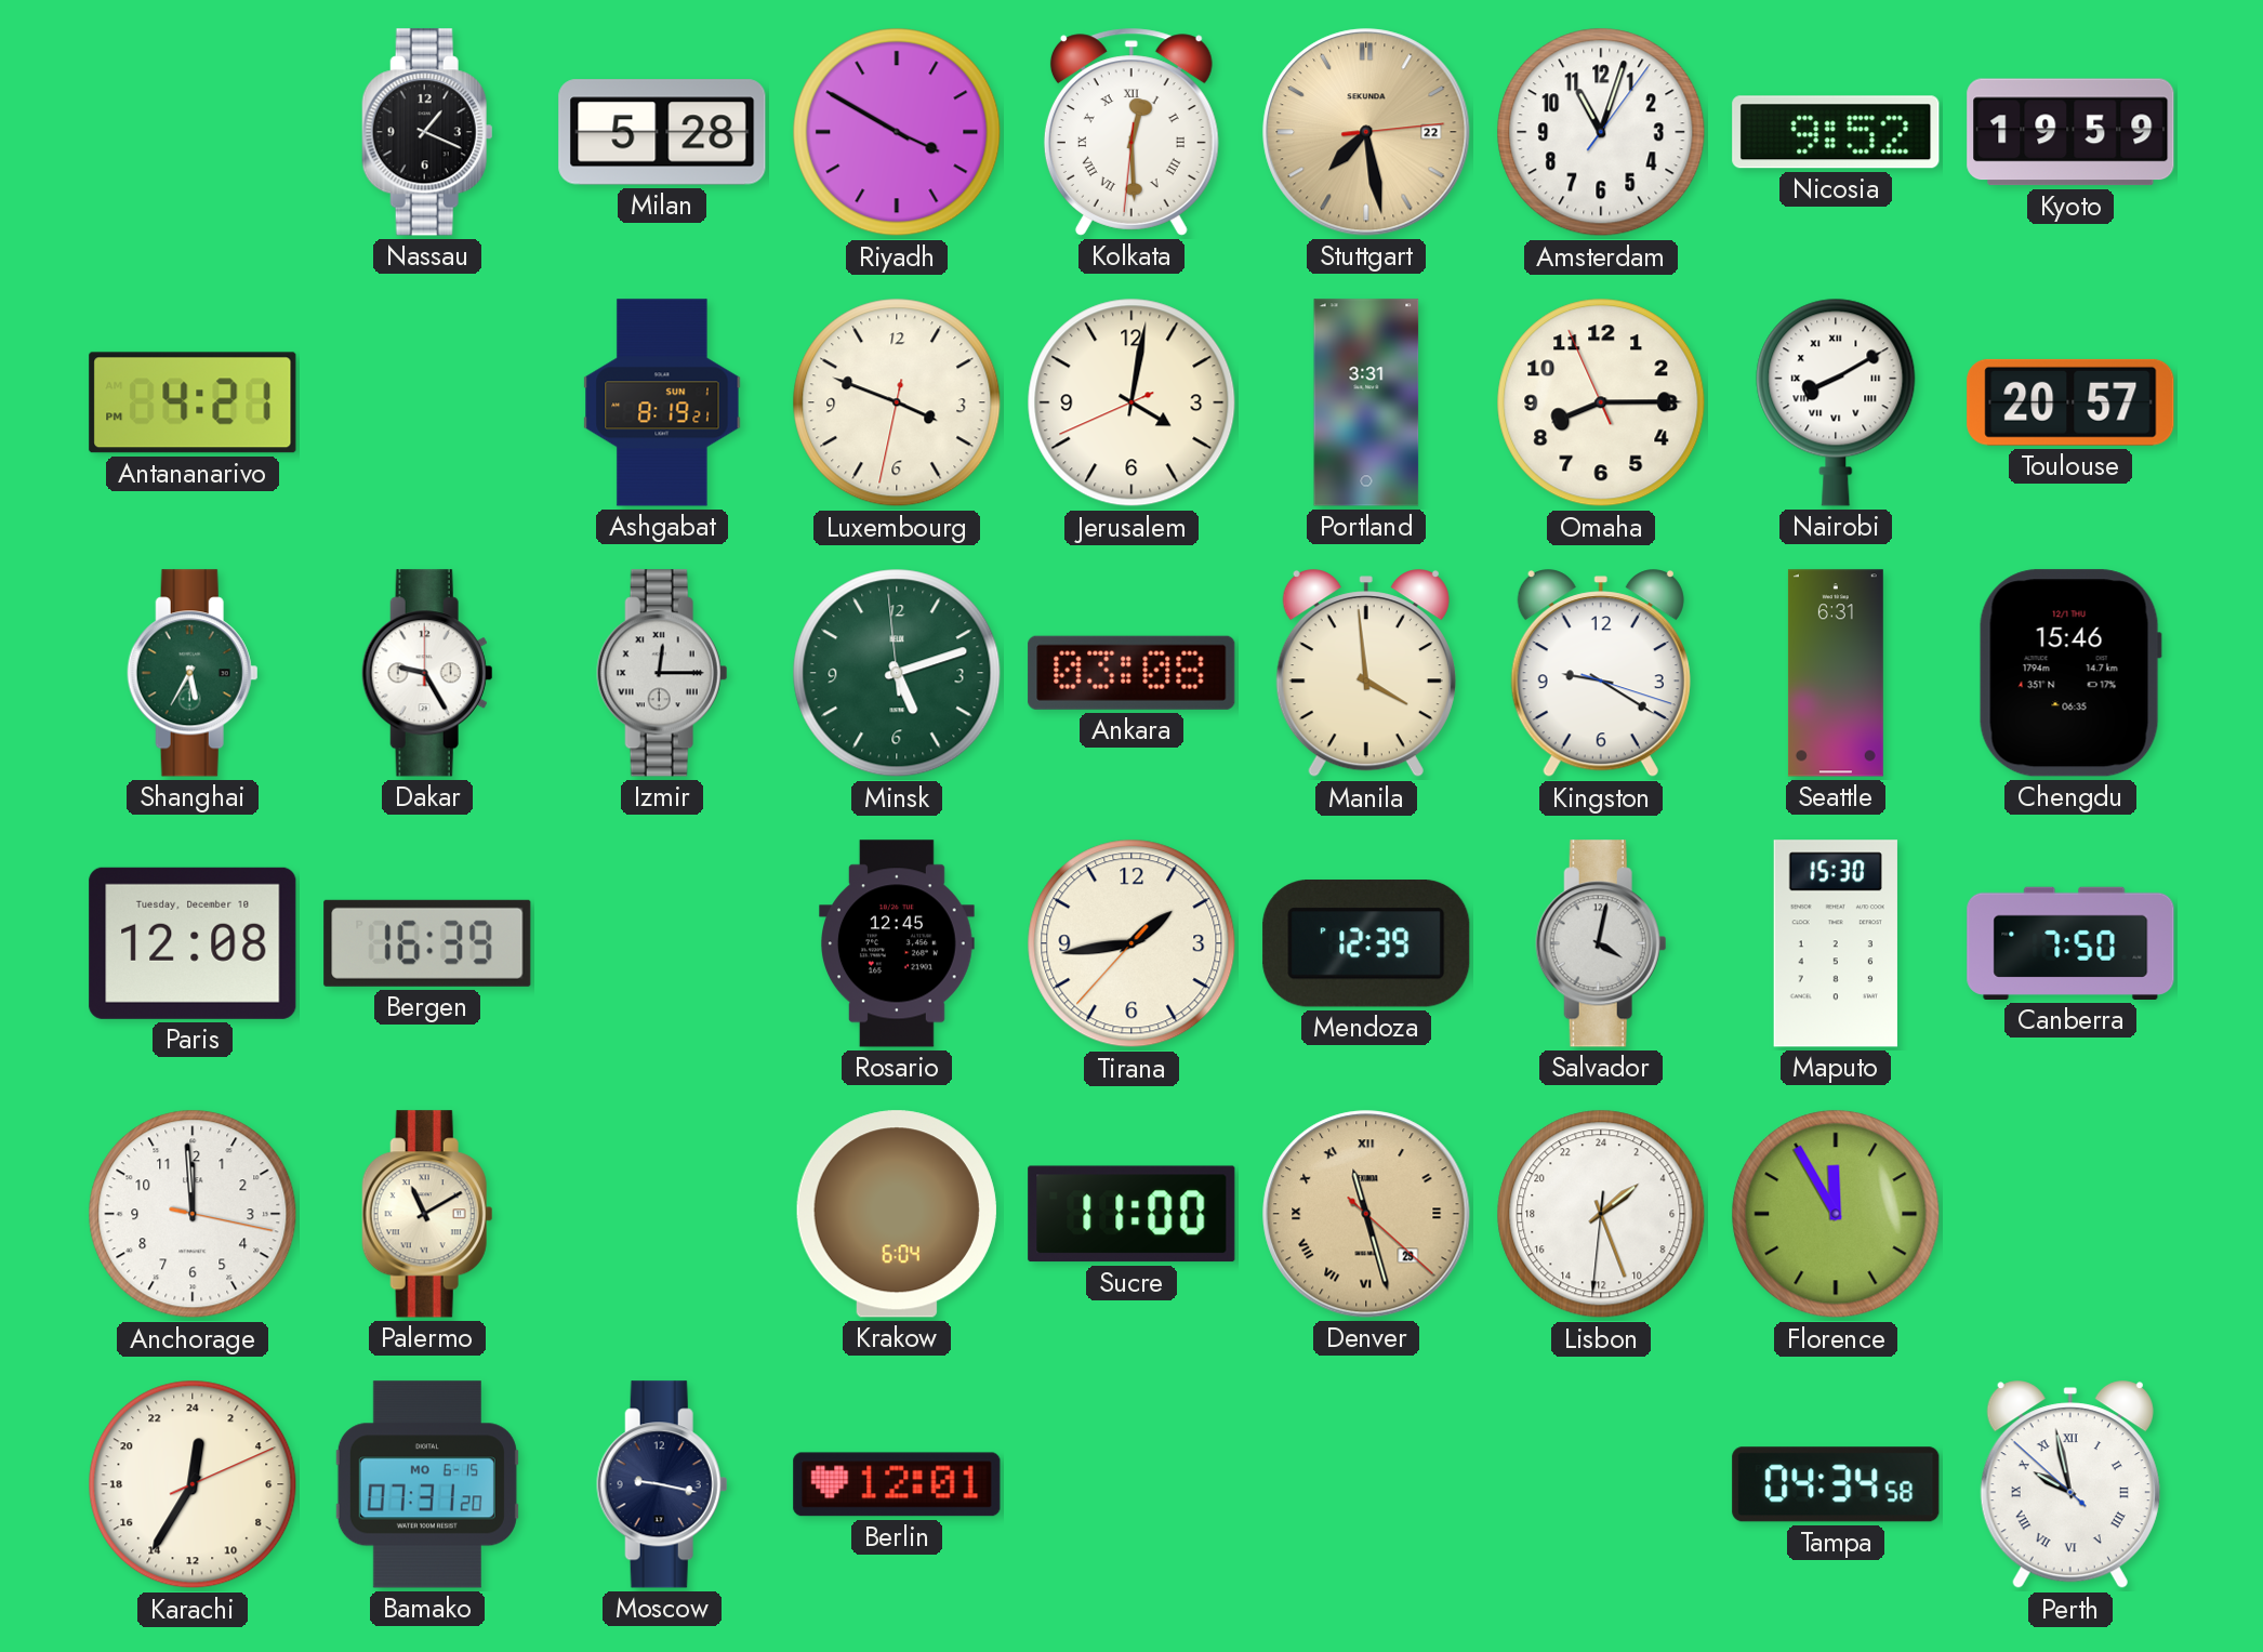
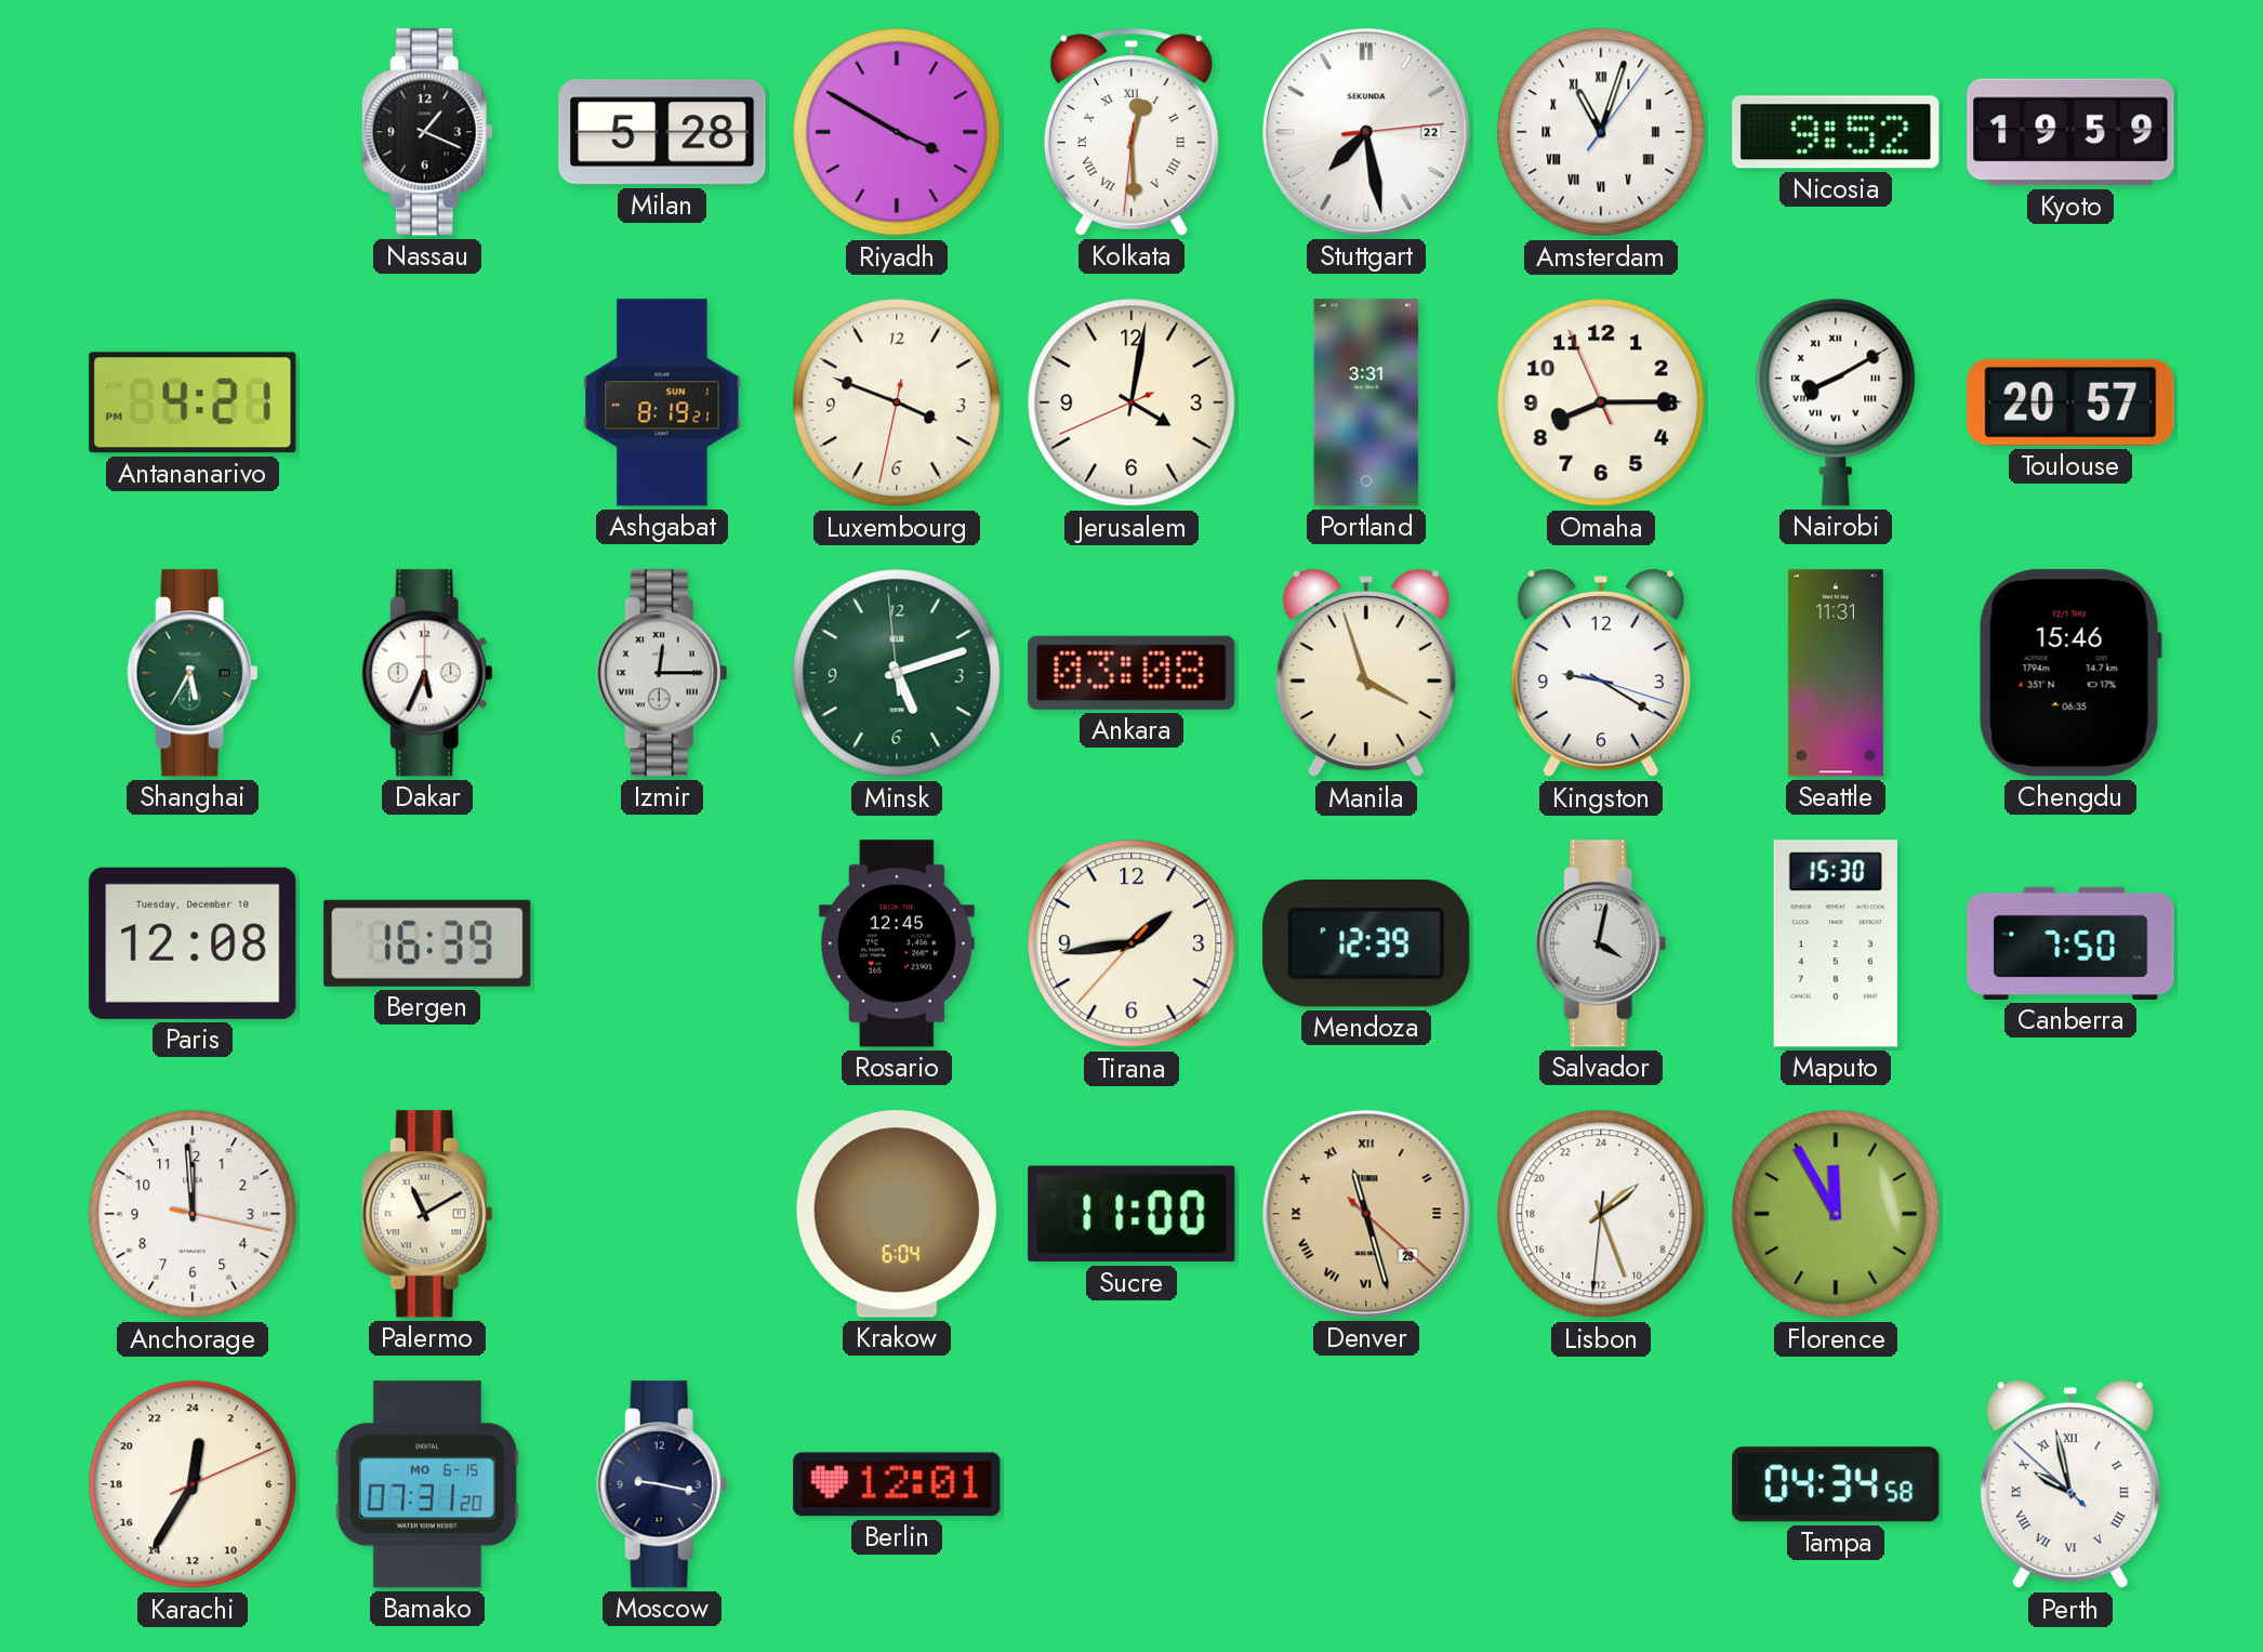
Stuttgart dial: champagne -> white (1366, 132)
Amsterdam numerals: Arabic -> Roman (1601, 132)
Dakar: 9:25 -> 5:34 (427, 673)
Manila: 3:59 -> 3:57 (1366, 674)
Seattle: 6:31 -> 11:31 (1836, 673)
